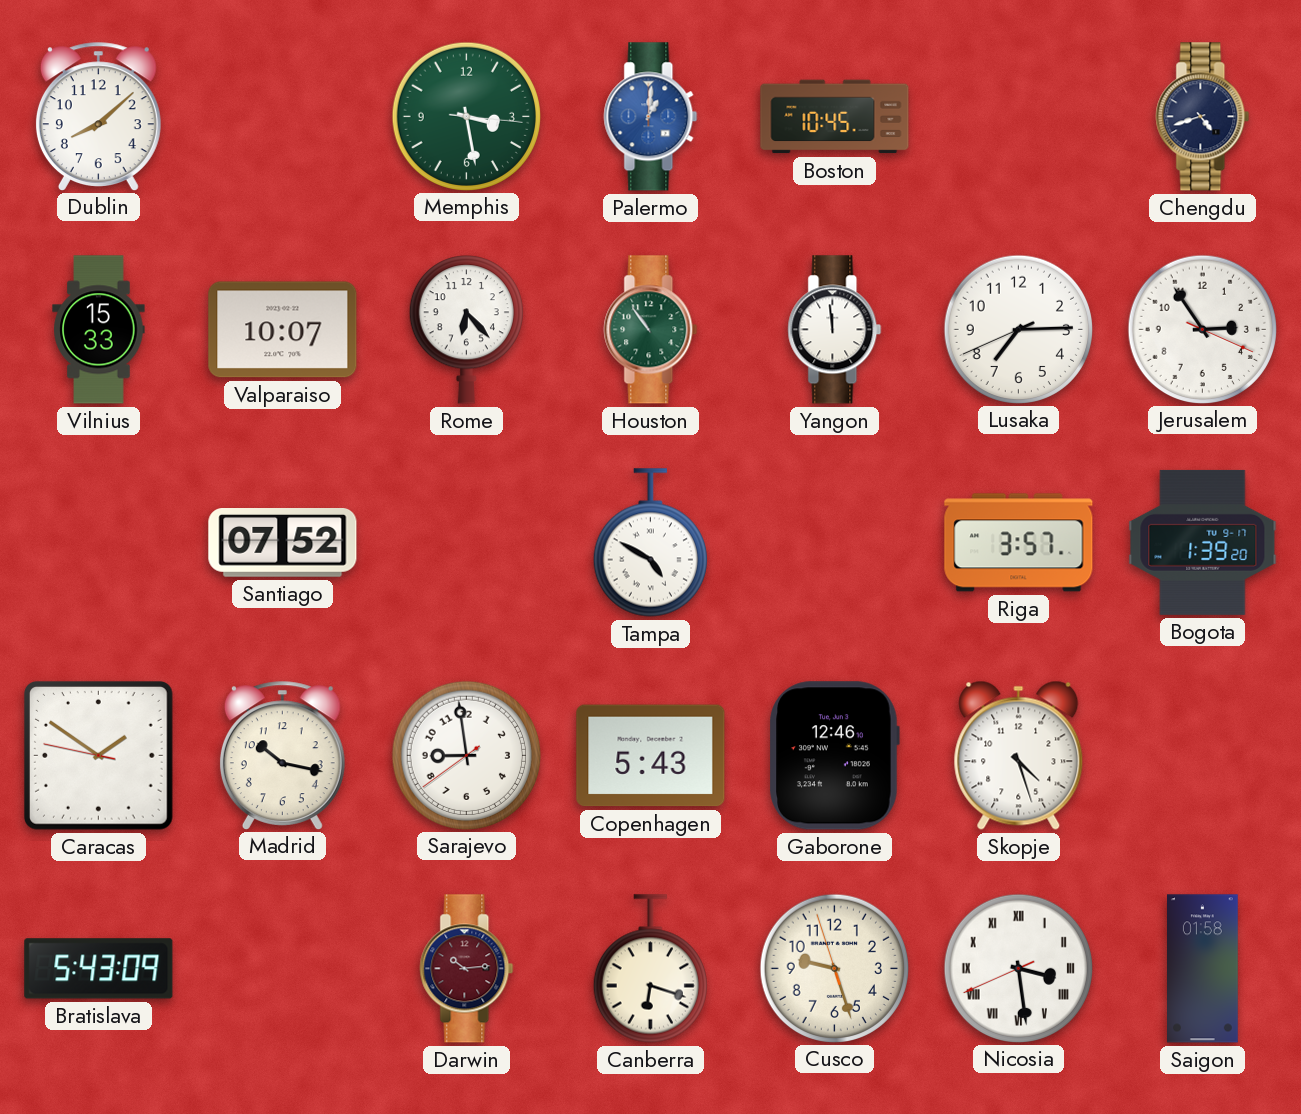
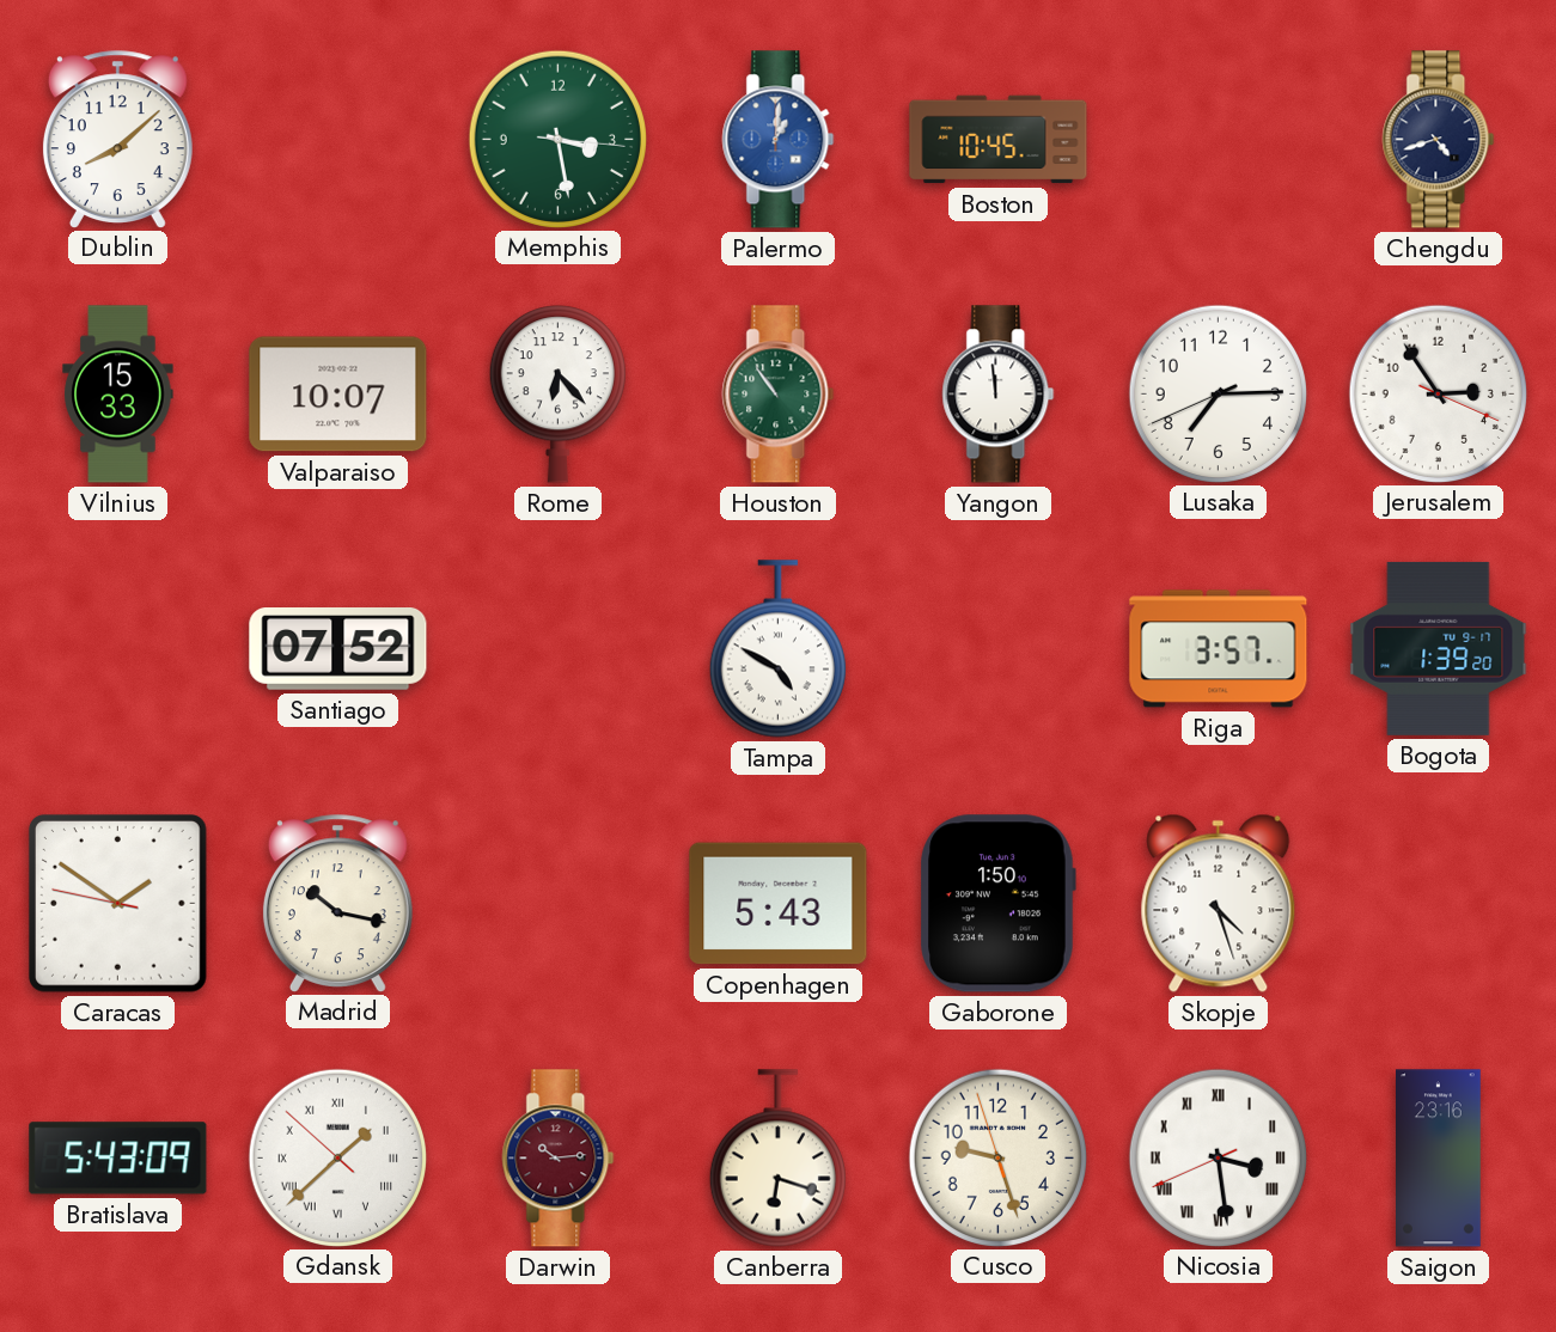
Sarajevo: 8:58 -> none (466, 755)
Gaborone: 12:46 -> 1:50 (997, 904)
Gdansk: none -> 1:37 (337, 1157)
Saigon: 01:58 -> 23:16 (1439, 1159)
